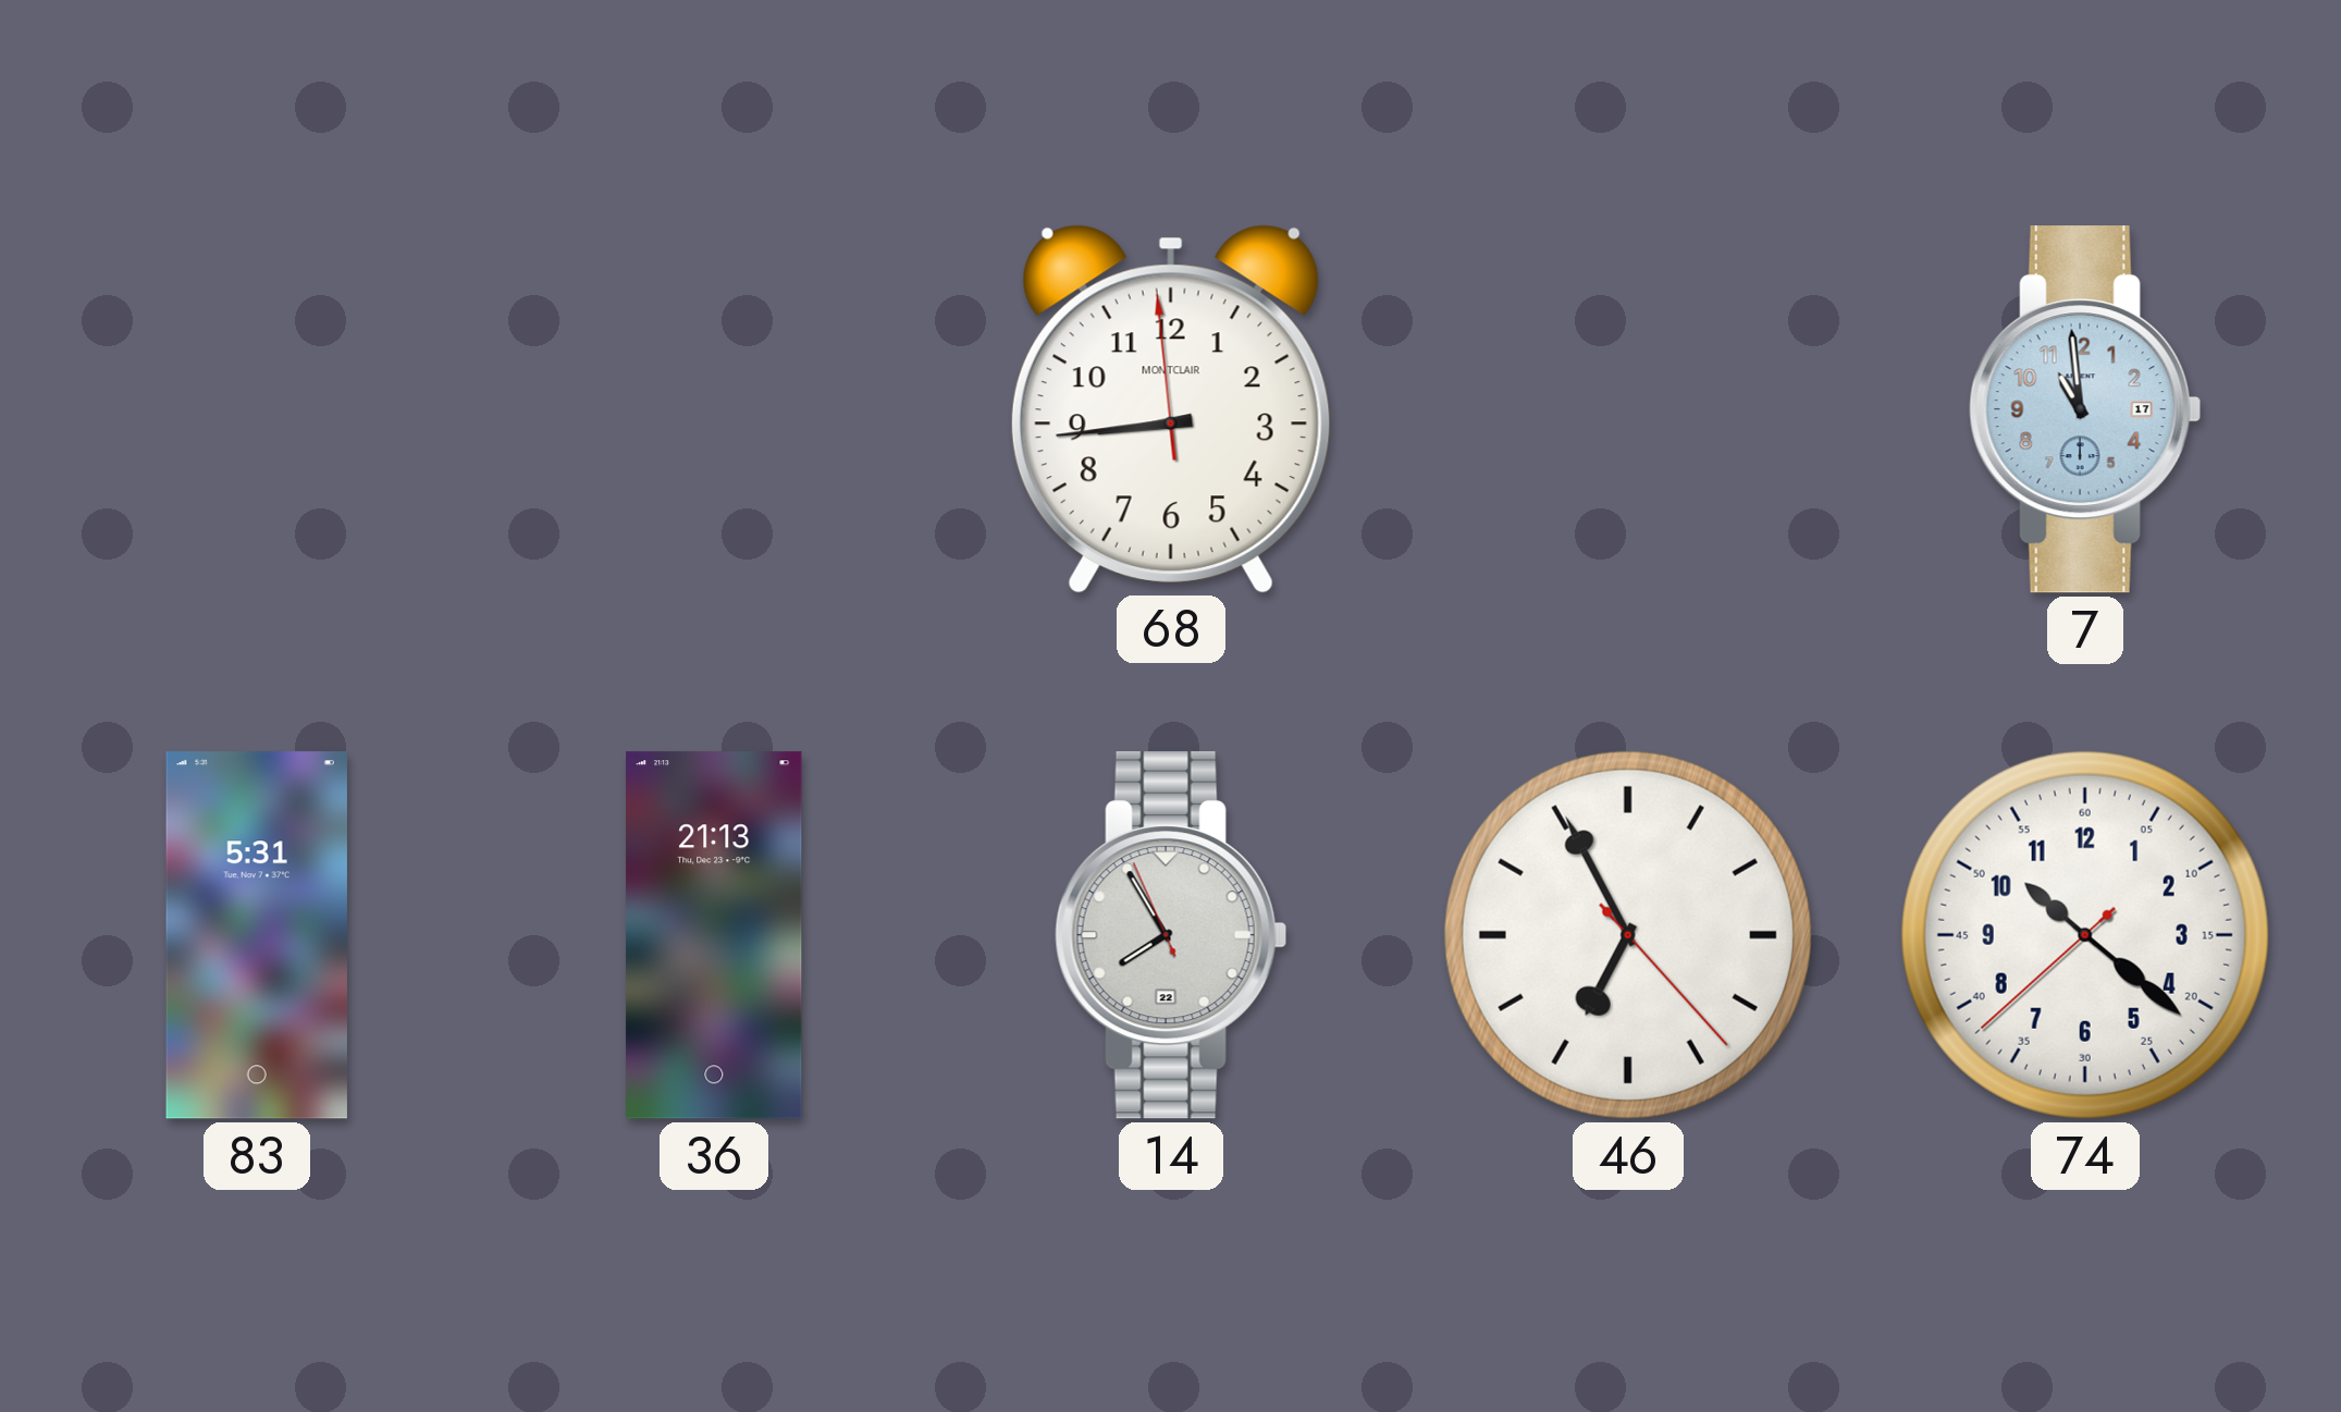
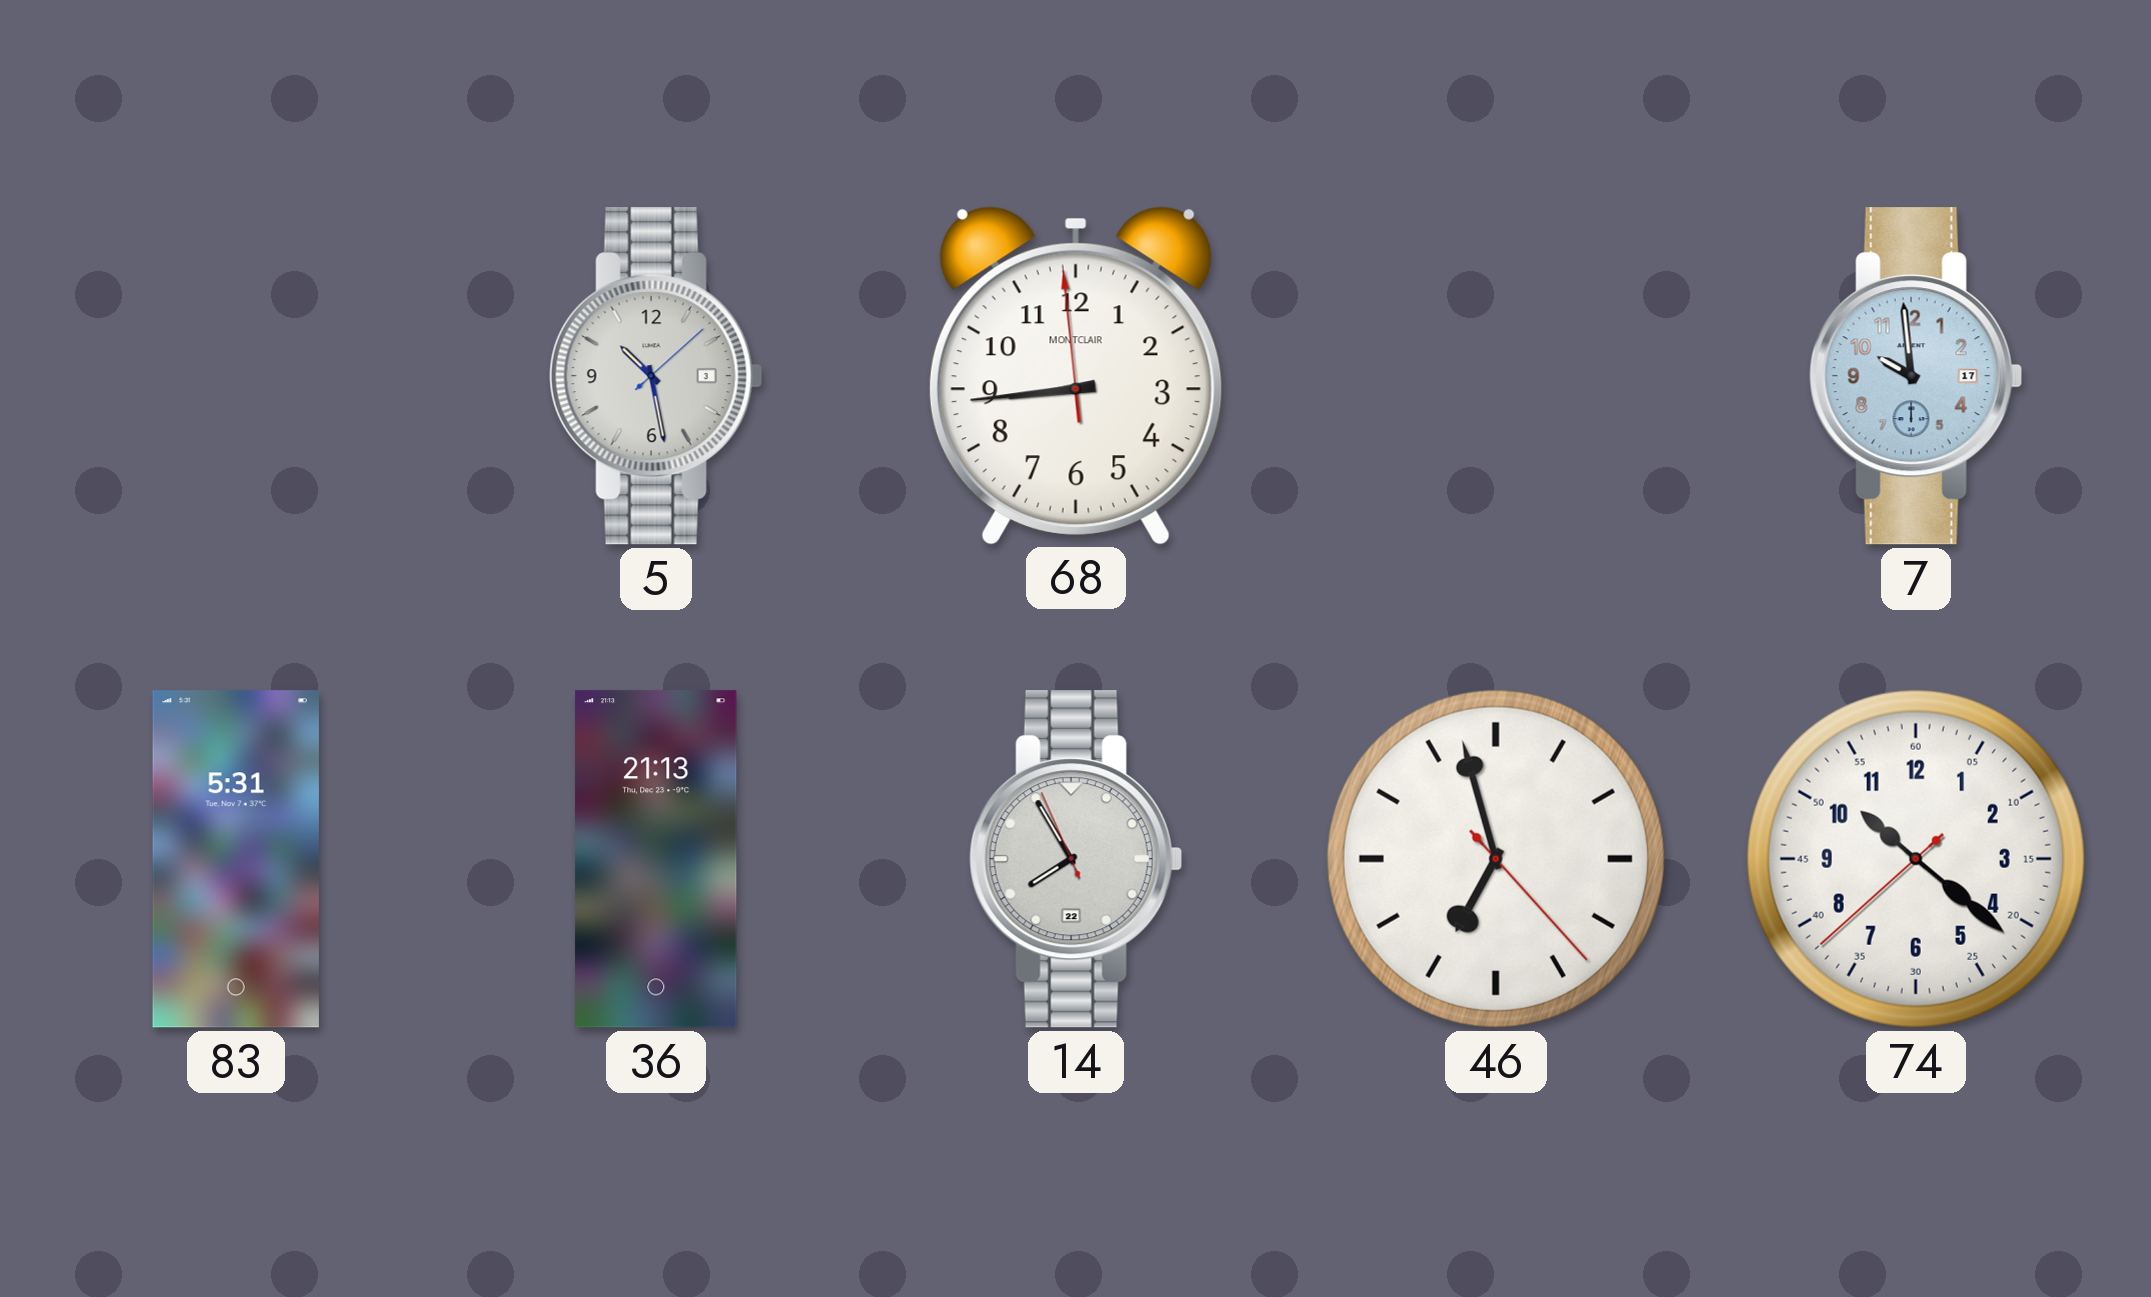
5: none -> 10:28 (656, 376)
7: 10:59 -> 9:59 (1916, 376)
46: 6:55 -> 6:57 (1496, 859)
